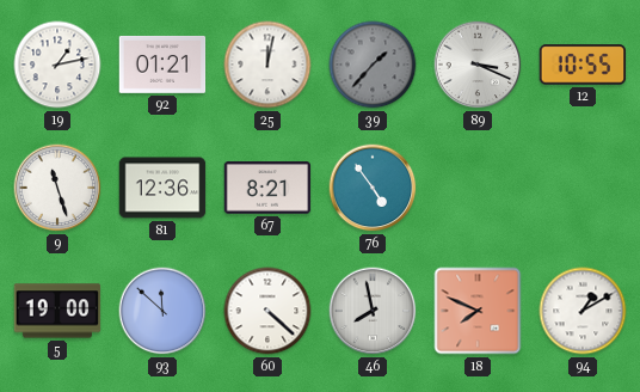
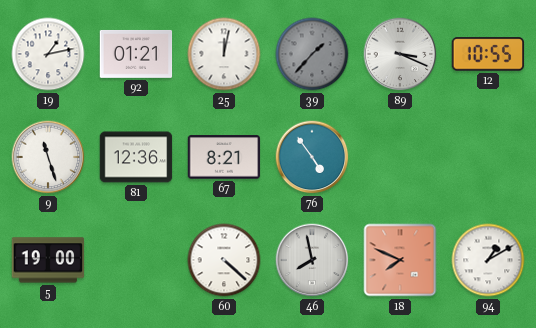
93: 11:52 -> none (162, 311)
